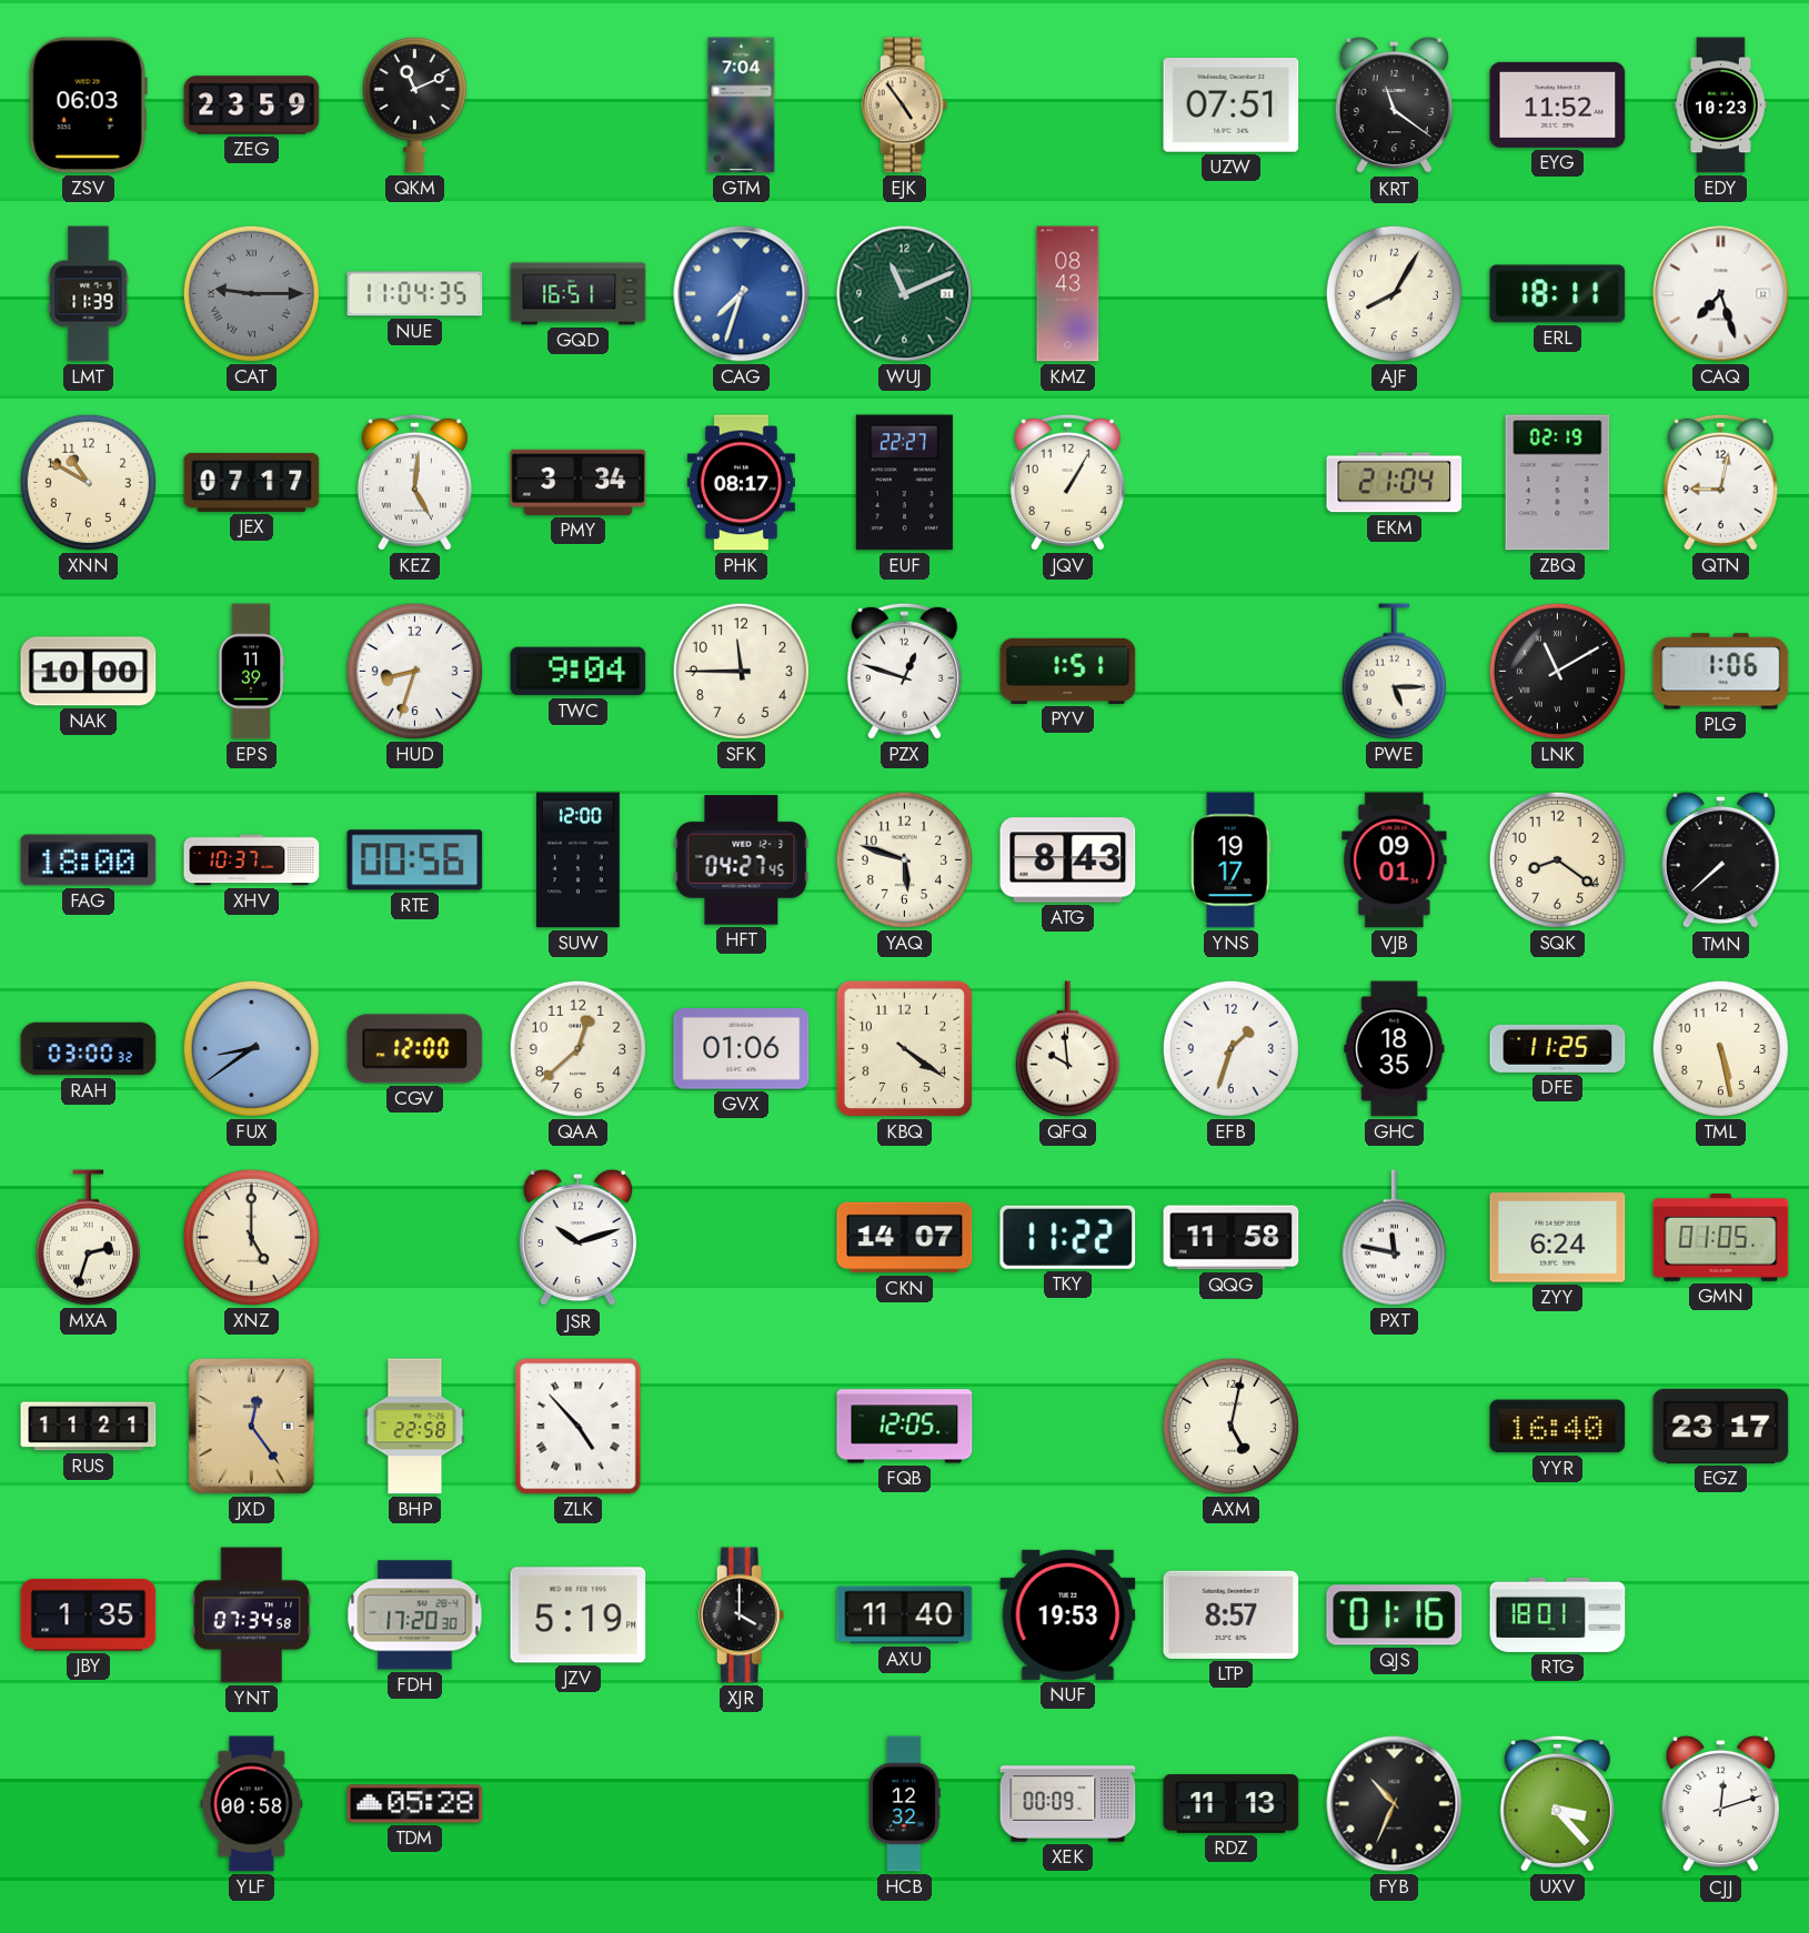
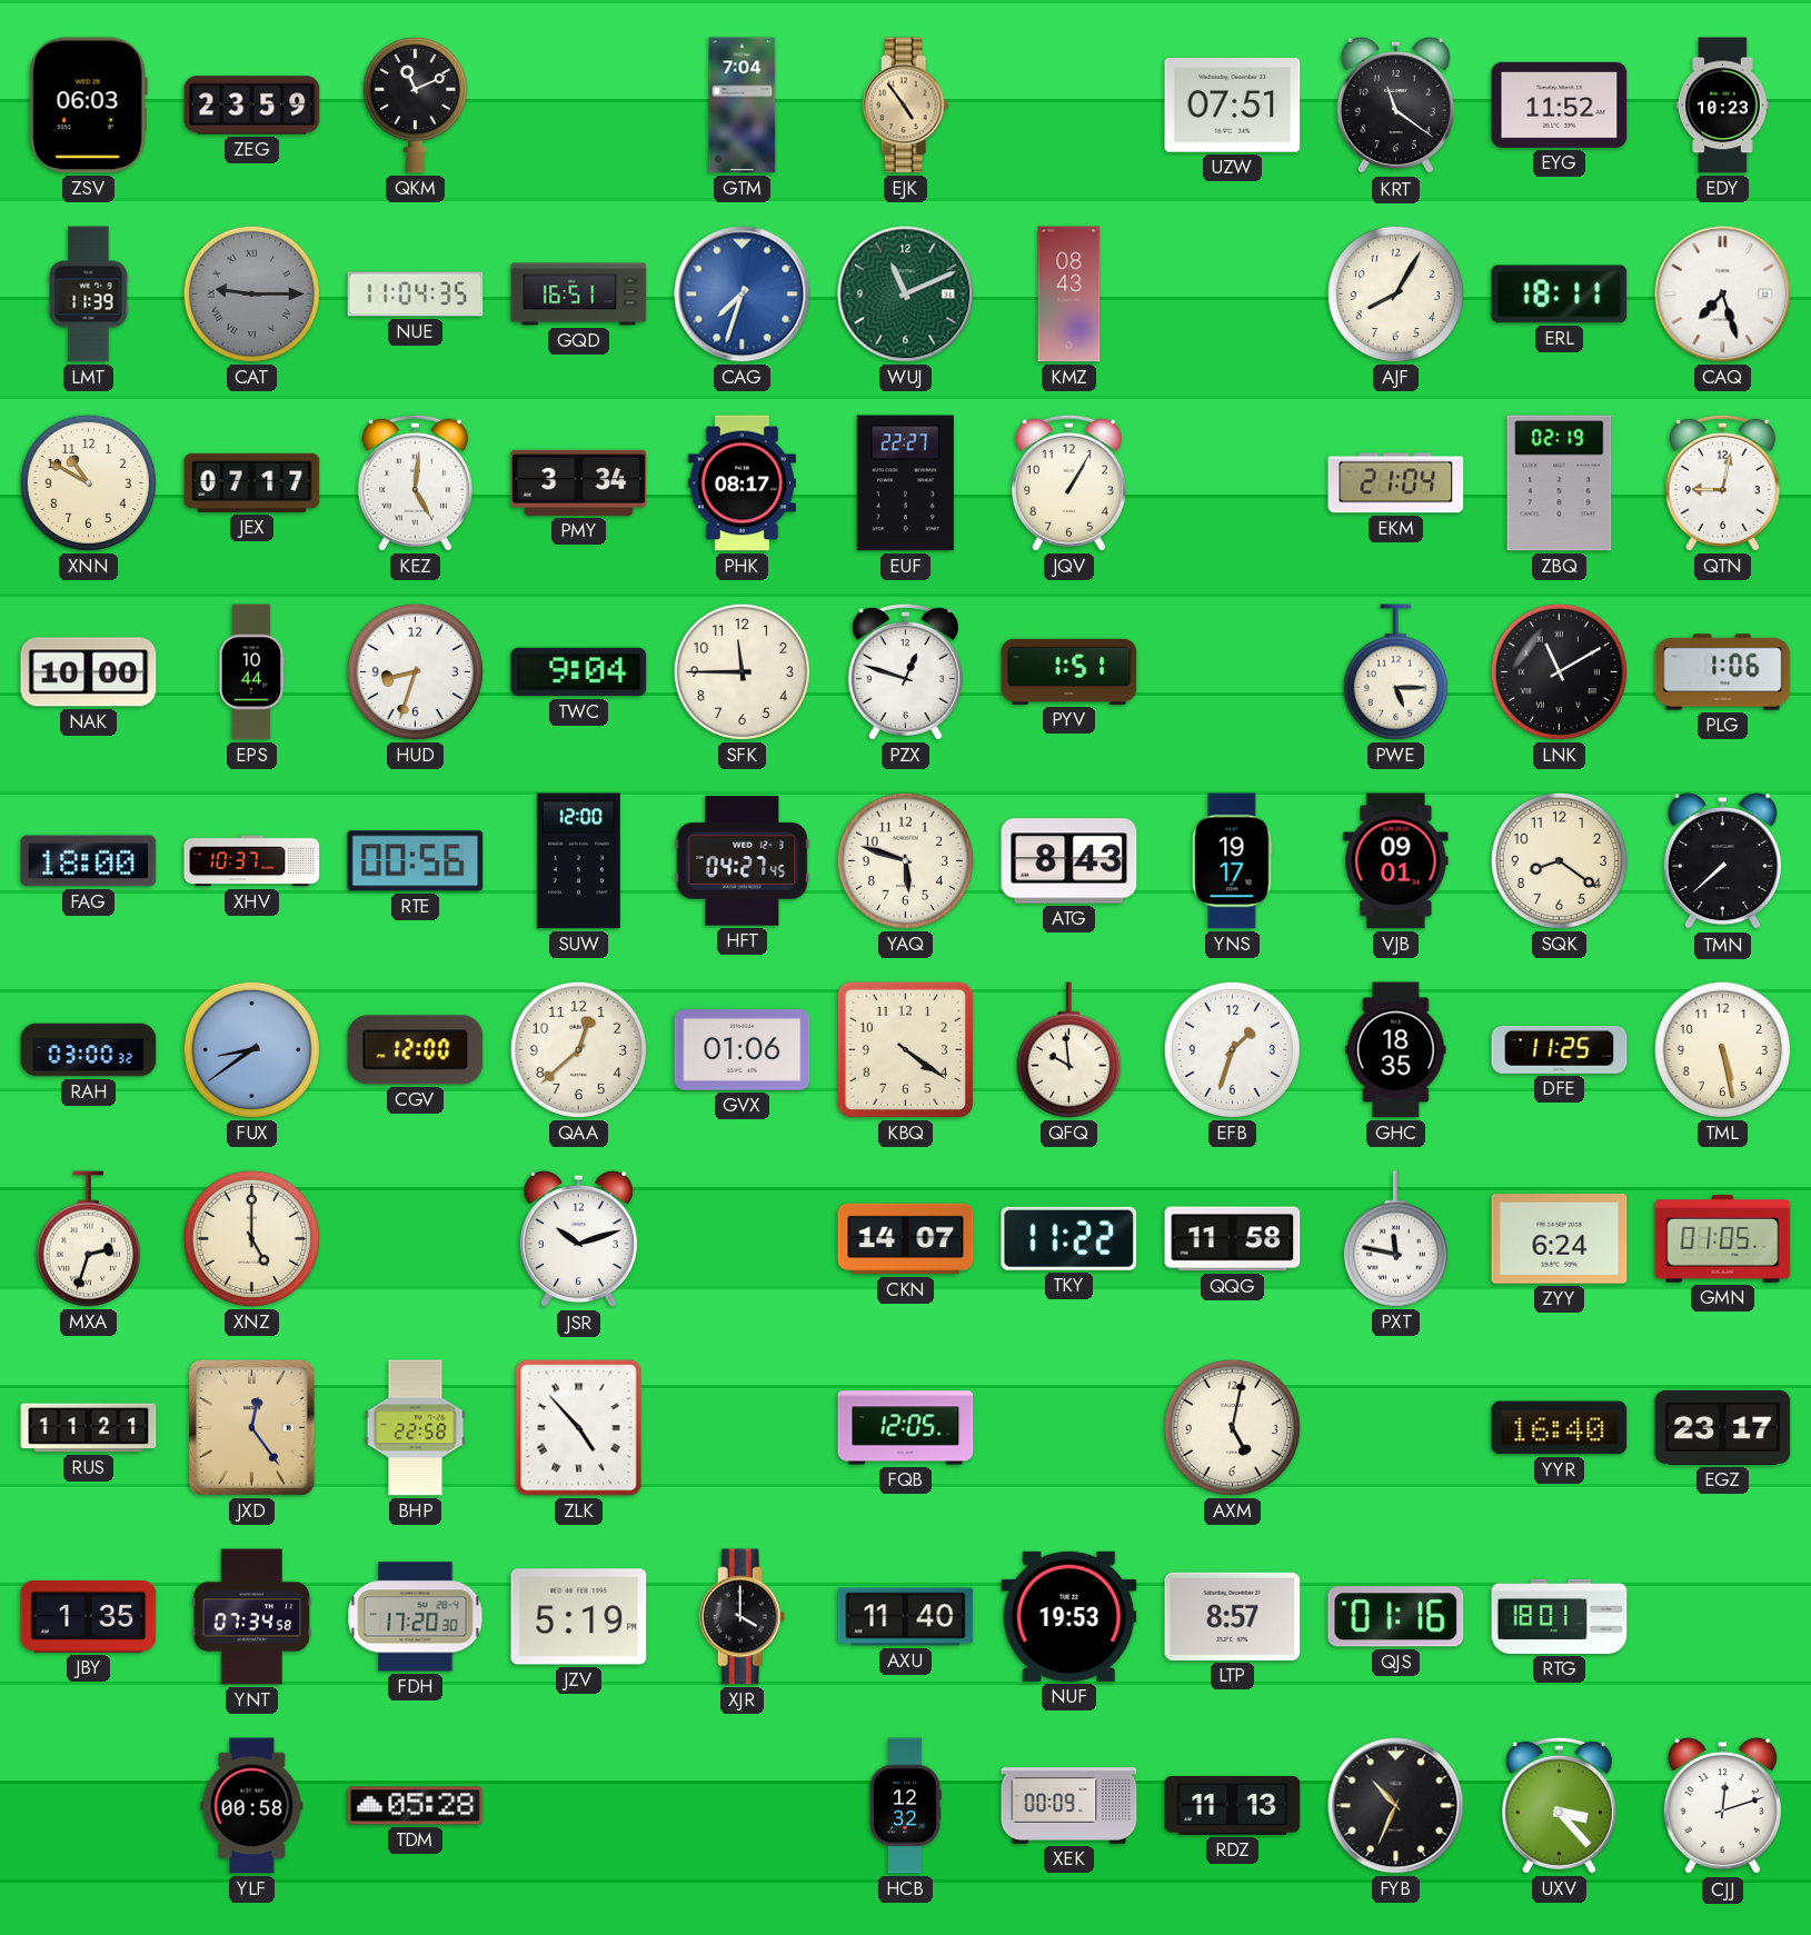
EPS: 11:39 -> 10:44 (251, 672)
